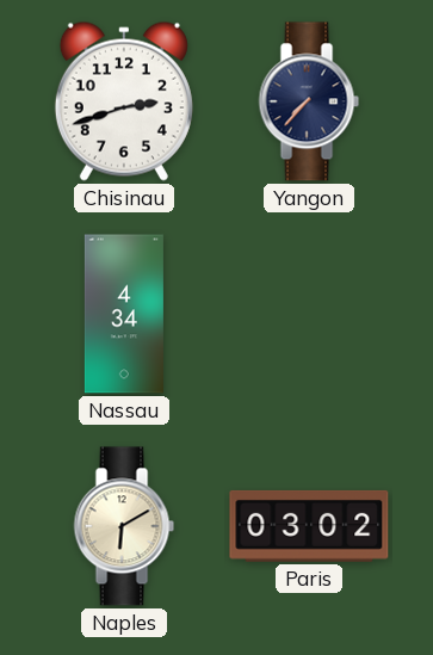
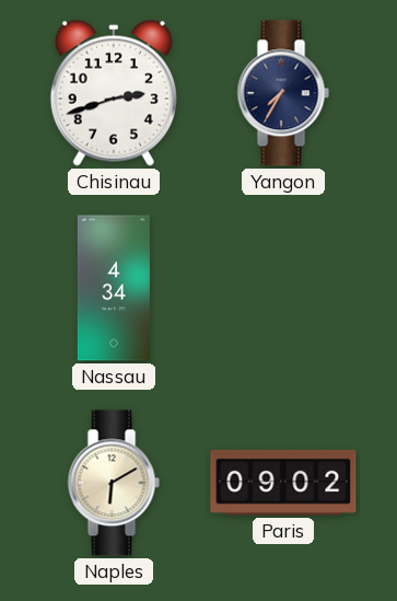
Yangon: 7:37 -> 7:35 (283, 93)
Paris: 03:02 -> 09:02 (283, 483)
